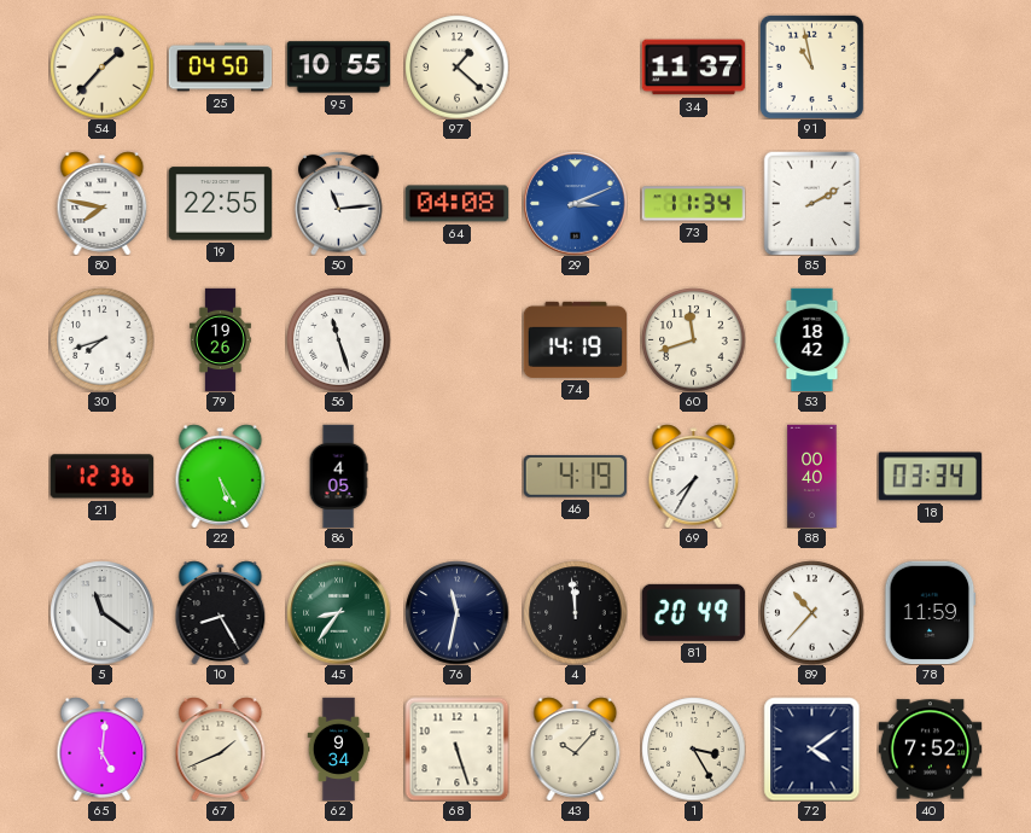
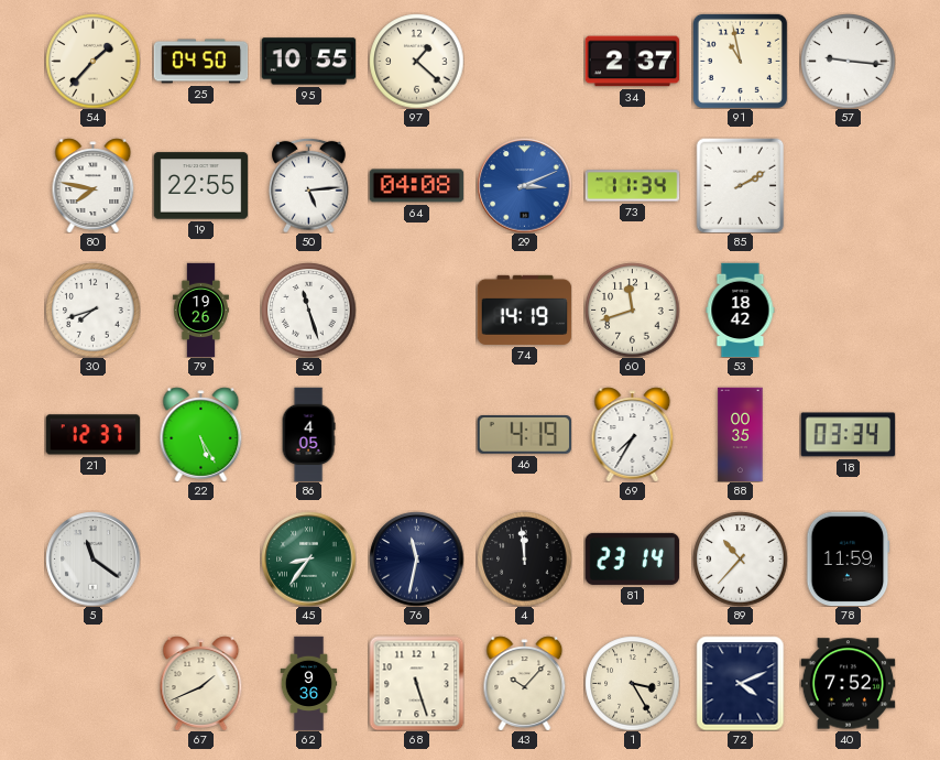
34: 11:37 -> 2:37 (632, 62)
57: none -> 9:16 (848, 61)
50: 11:14 -> 5:14 (309, 185)
21: 12:36 -> 12:37 (92, 435)
88: 00:40 -> 00:35 (741, 434)
10: 8:25 -> none (221, 612)
81: 20:49 -> 23:14 (632, 558)
65: 5:01 -> none (103, 748)
62: 9:34 -> 9:36 (309, 683)
72: 4:09 -> 4:11 (741, 683)
